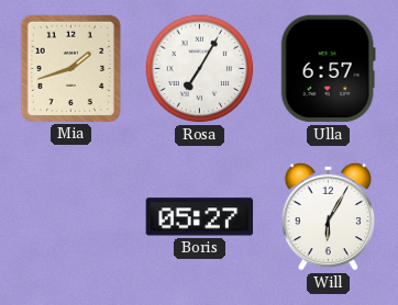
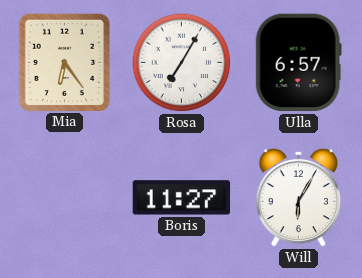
Mia: 1:42 -> 6:24 (64, 62)
Boris: 05:27 -> 11:27 (182, 198)
